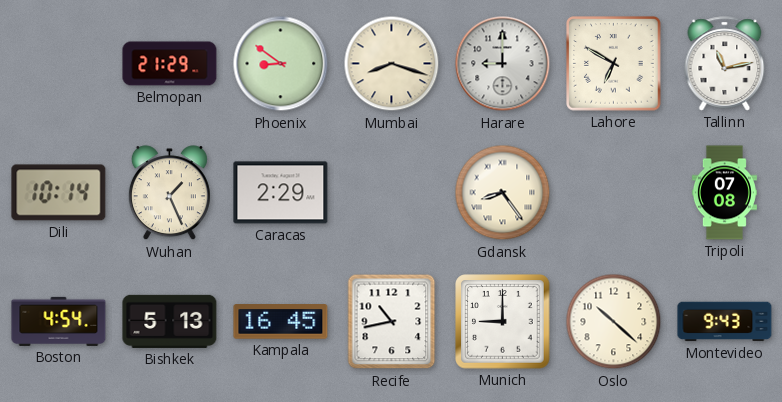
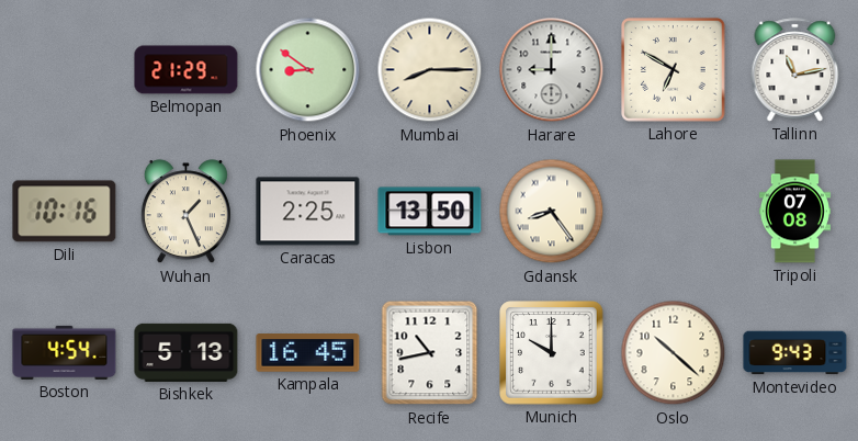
Mumbai: 8:18 -> 8:15 (430, 70)
Dili: 10:14 -> 10:16 (65, 212)
Caracas: 2:29 -> 2:25 (308, 212)
Lisbon: none -> 13:50 (430, 212)
Munich: 9:00 -> 10:00 (552, 353)
